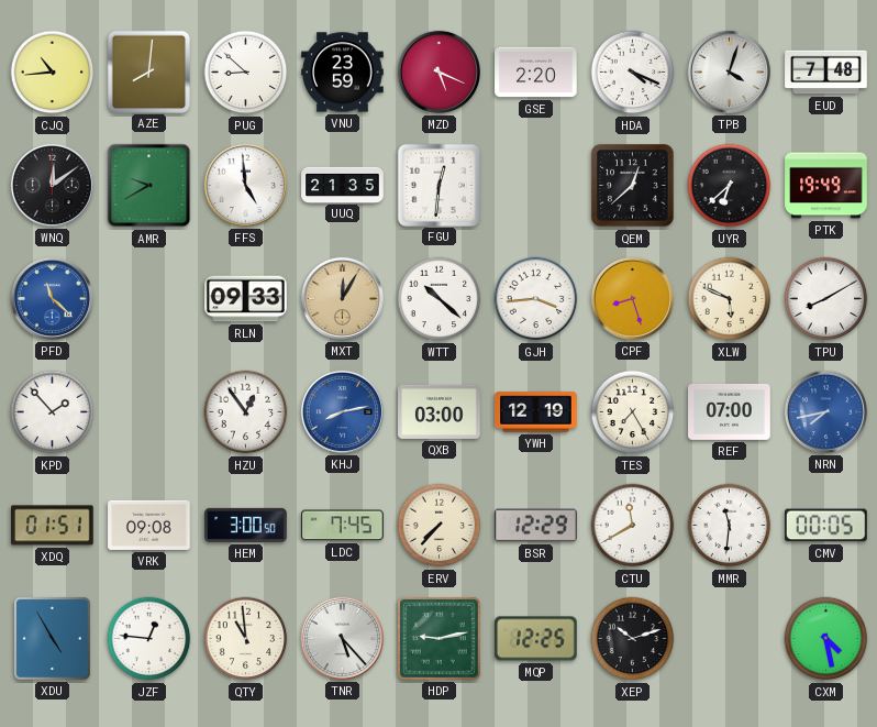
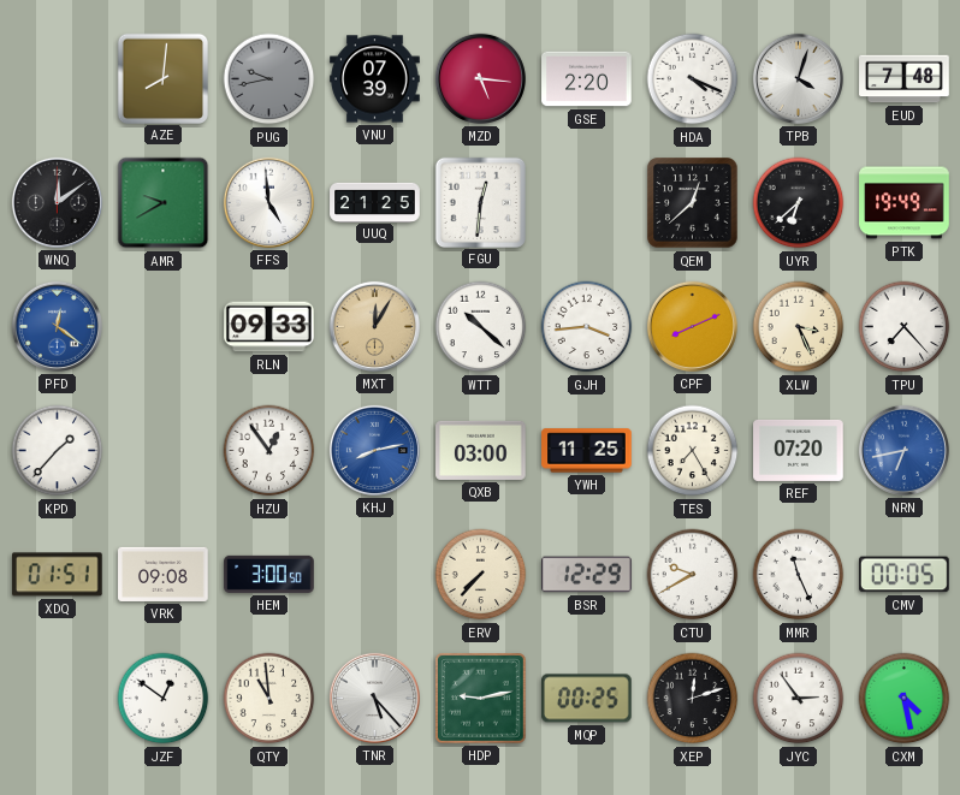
CJQ: 10:44 -> none (53, 73)
PUG: 8:52 -> 9:43 (269, 79)
PUG dial: white -> grey (269, 79)
VNU: 23:59 -> 07:39 (375, 79)
MZD: 5:19 -> 5:16 (480, 78)
UUQ: 21:35 -> 21:25 (375, 202)
PFD: 11:22 -> 12:21 (57, 326)
CPF: 8:27 -> 8:11 (692, 326)
XLW: 5:49 -> 3:26 (799, 327)
TPU: 8:10 -> 7:23 (905, 327)
KPD: 1:53 -> 1:37 (58, 451)
YWH: 12:19 -> 11:25 (587, 451)
REF: 07:00 -> 07:20 (799, 450)
NRN: 7:43 -> 6:43 (903, 450)
LDC: 7:45 -> none (343, 526)
CTU: 11:40 -> 9:40 (693, 575)
MMR: 11:31 -> 11:26 (799, 575)
XDU: 4:55 -> none (53, 639)
JZF: 12:46 -> 12:51 (164, 699)
MQP: 12:25 -> 00:25 (587, 699)
XEP: 10:12 -> 12:12 (693, 699)
JYC: none -> 2:54 (799, 699)
